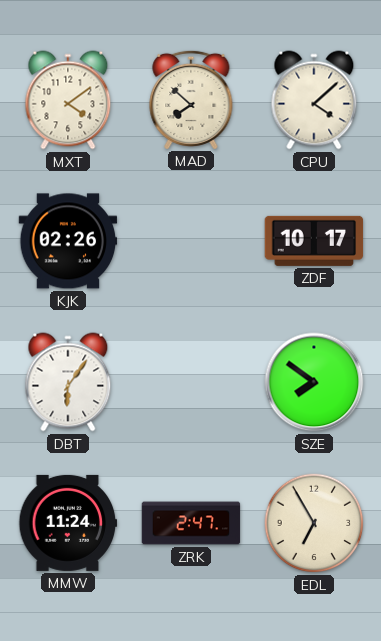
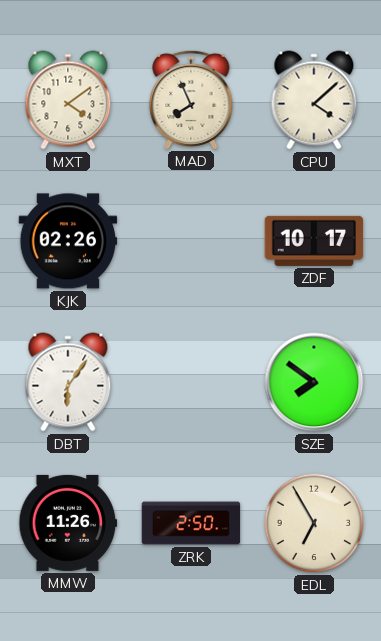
MAD: 7:52 -> 7:56 (191, 99)
MMW: 11:24 -> 11:26 (68, 523)
ZRK: 2:47 -> 2:50 (191, 523)
